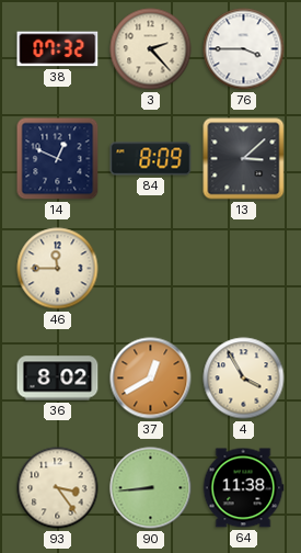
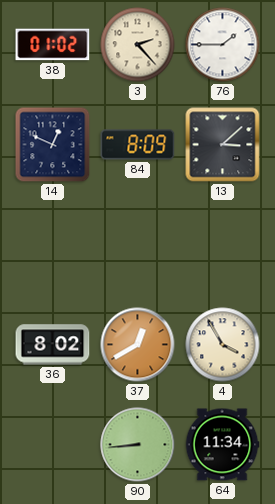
38: 07:32 -> 01:02 (53, 45)
76: 3:45 -> 1:45 (223, 45)
46: 11:45 -> none (58, 269)
93: 3:24 -> none (58, 488)
64: 11:38 -> 11:34 (222, 445)
